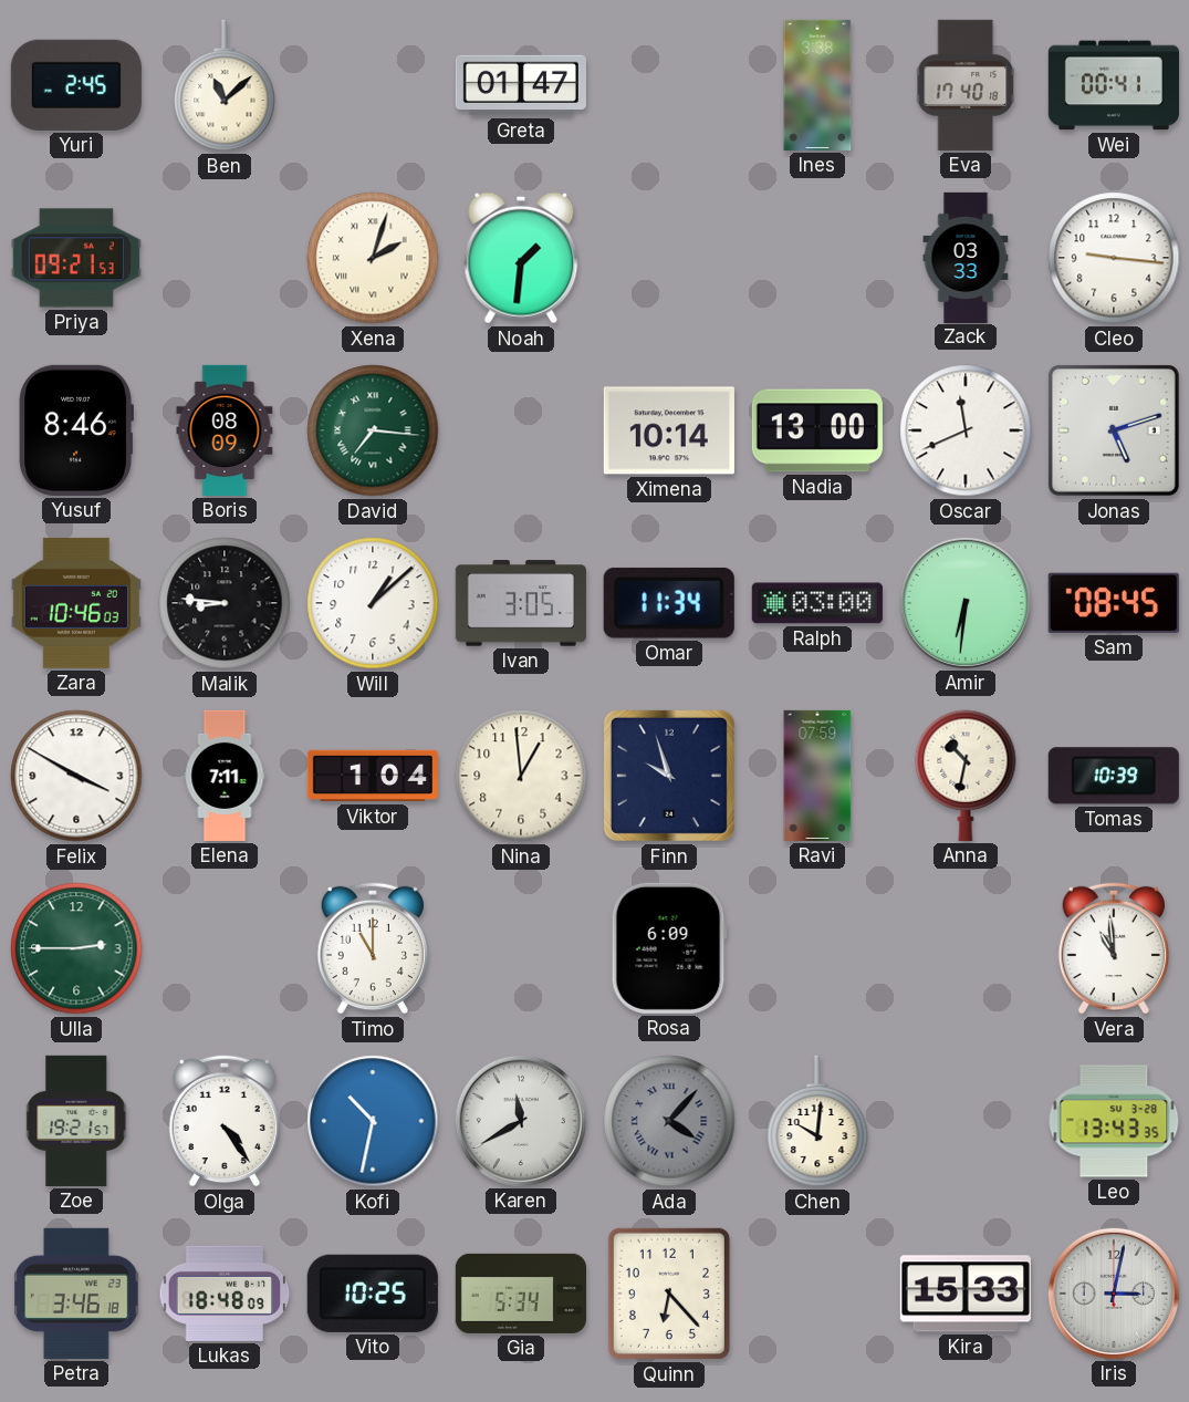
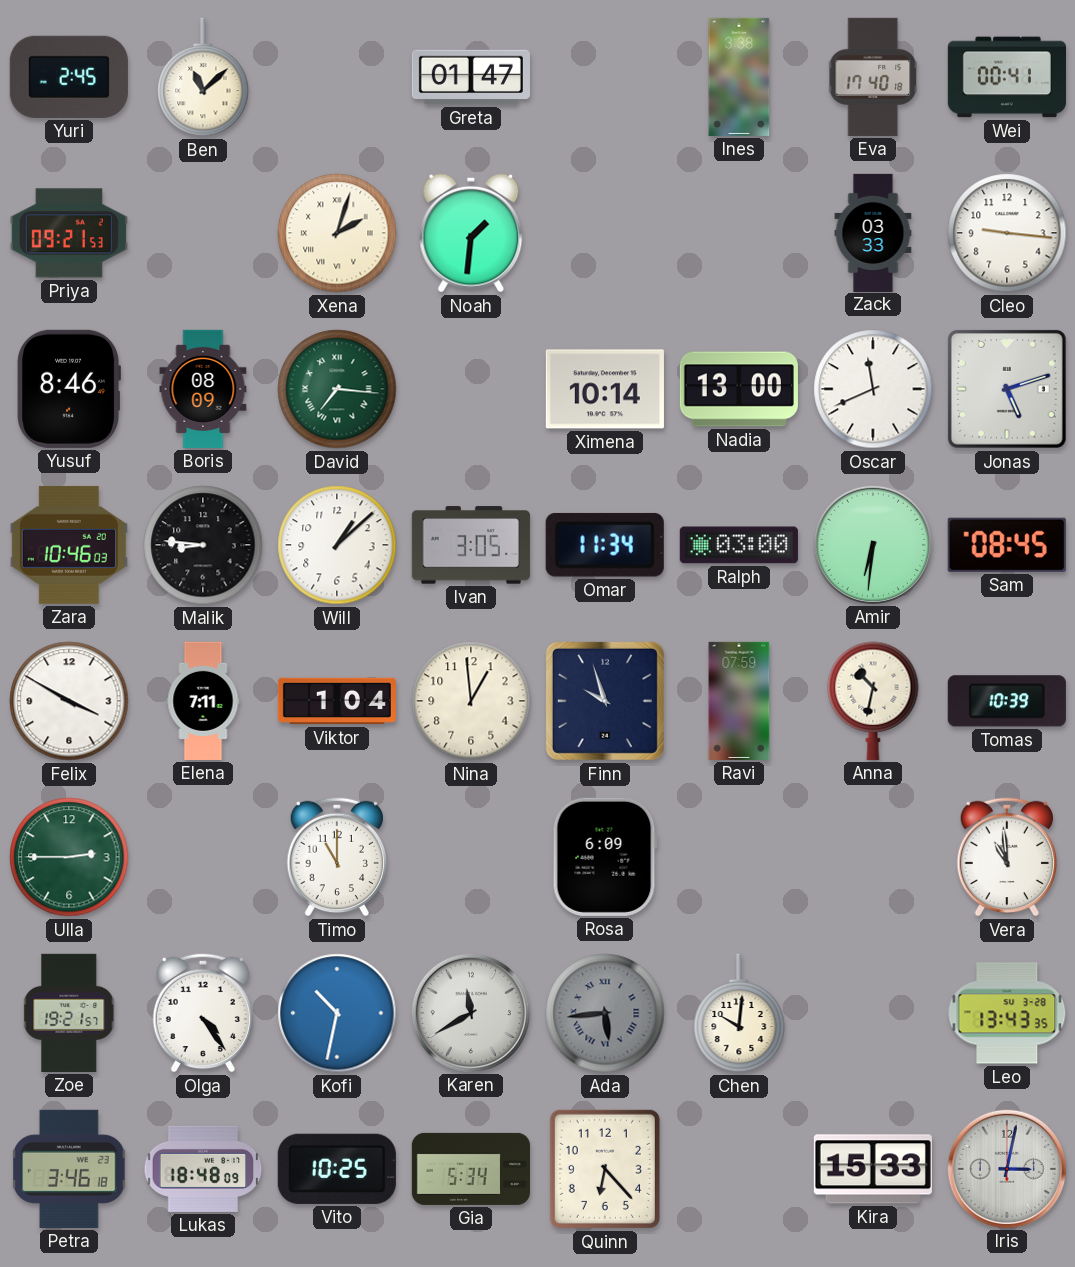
Ada: 4:07 -> 5:44 (605, 1013)
